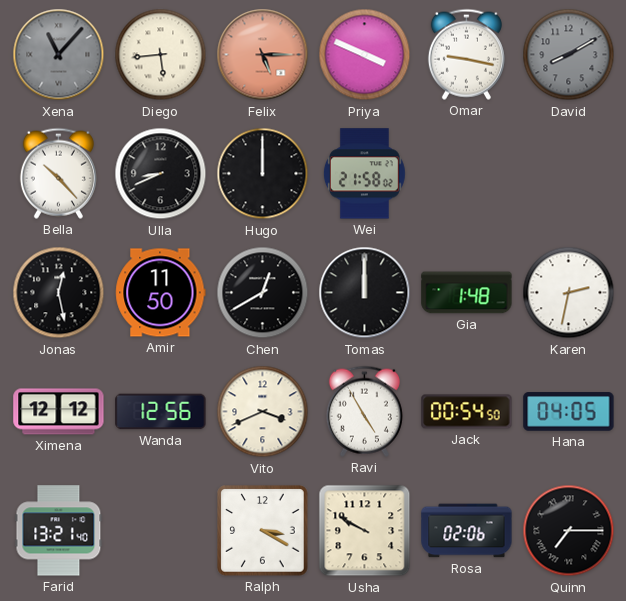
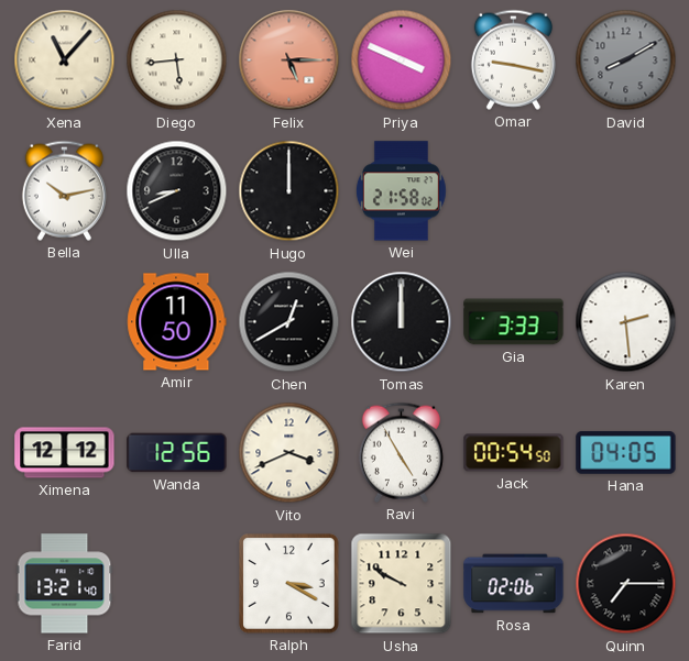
Xena dial: grey -> cream (65, 60)
Bella: 10:23 -> 10:13 (64, 190)
Jonas: 12:28 -> none (59, 293)
Gia: 1:48 -> 3:33 (514, 322)
Karen: 2:32 -> 2:29 (626, 322)
